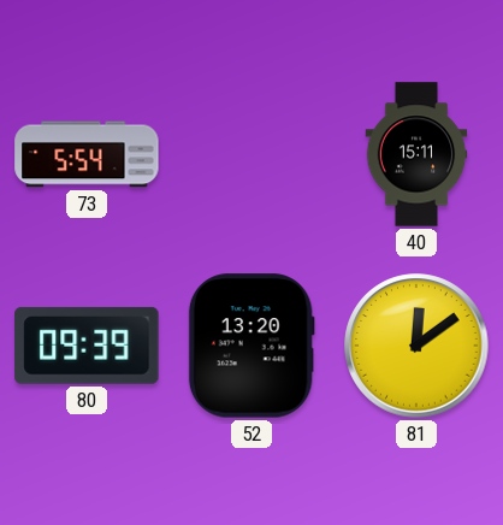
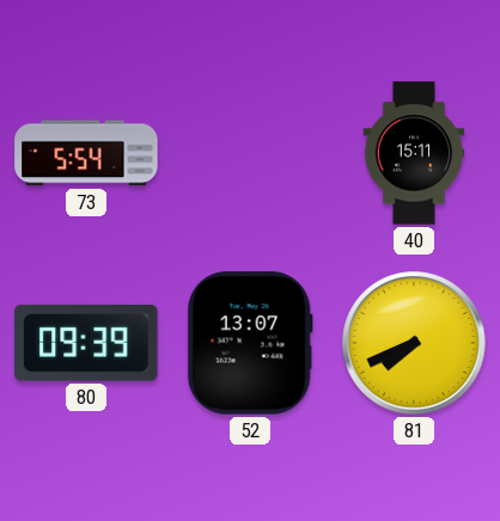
52: 13:20 -> 13:07 (250, 343)
81: 12:09 -> 7:41 (414, 343)
